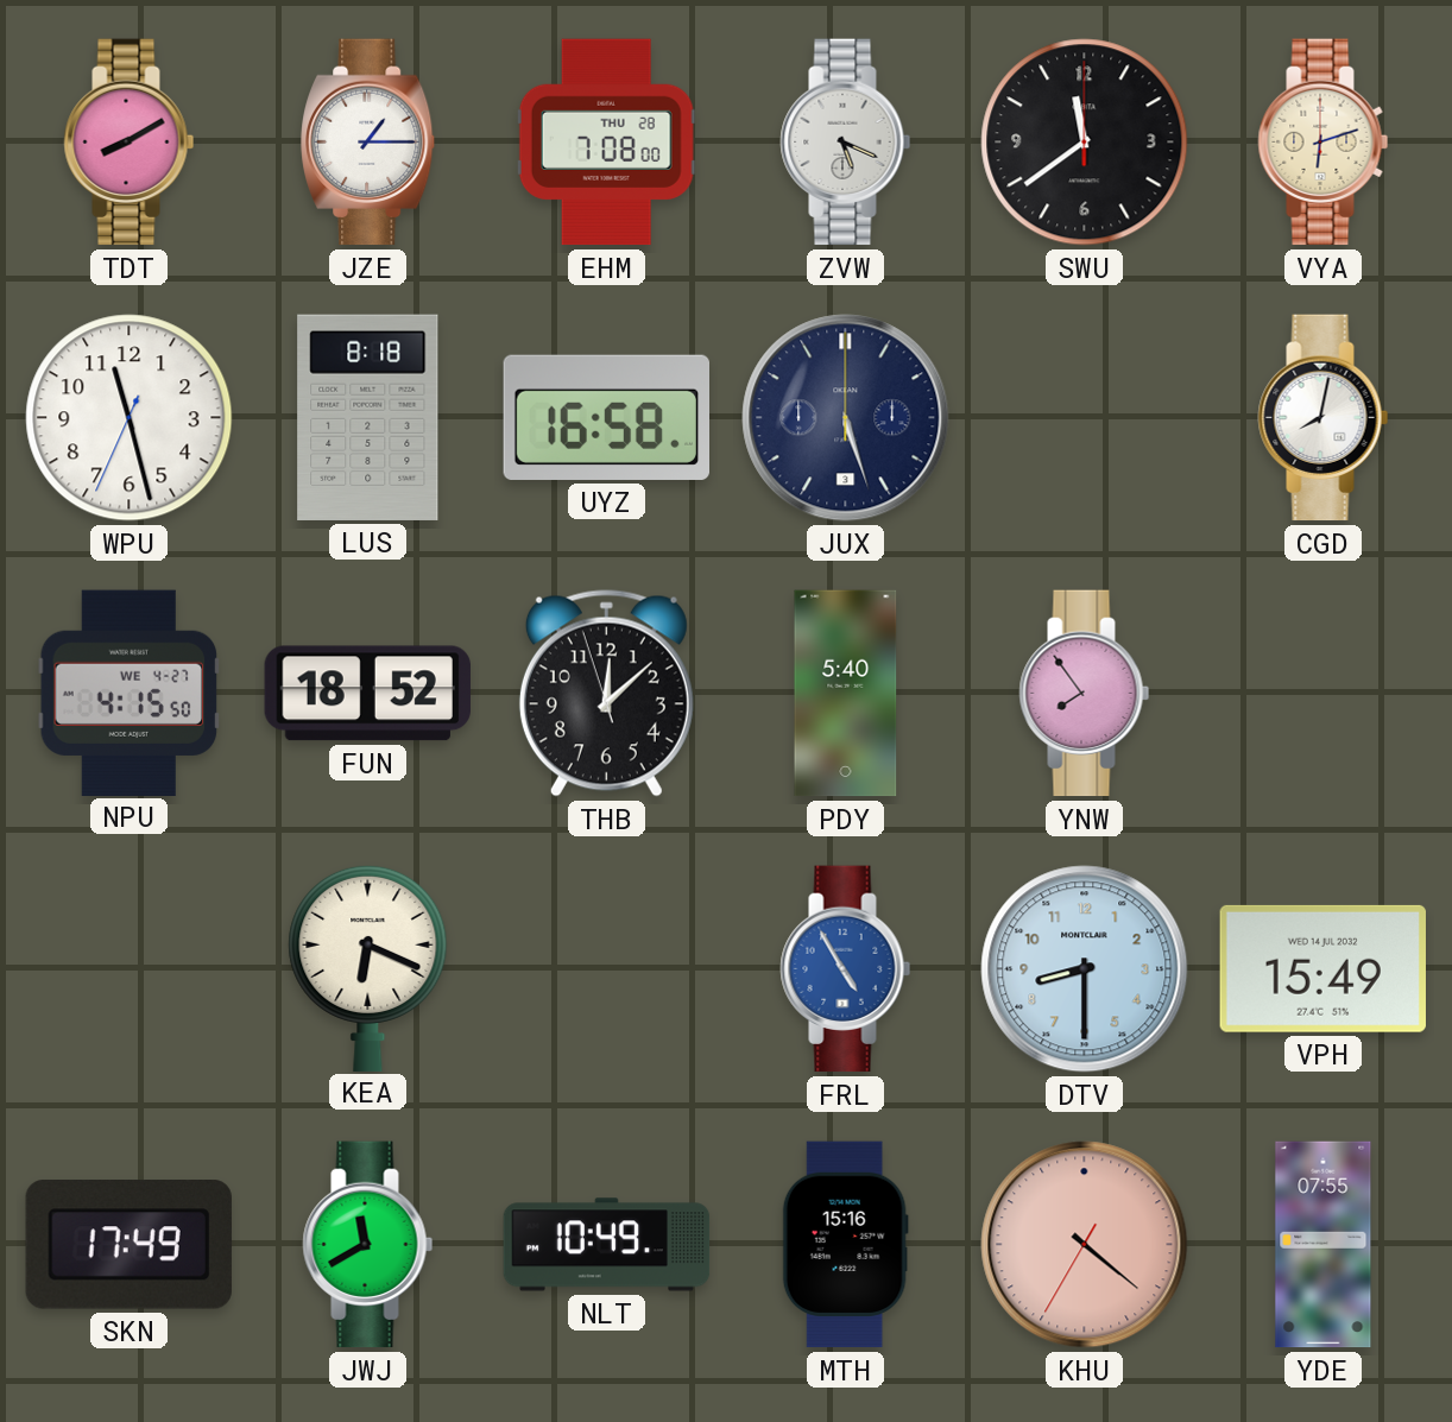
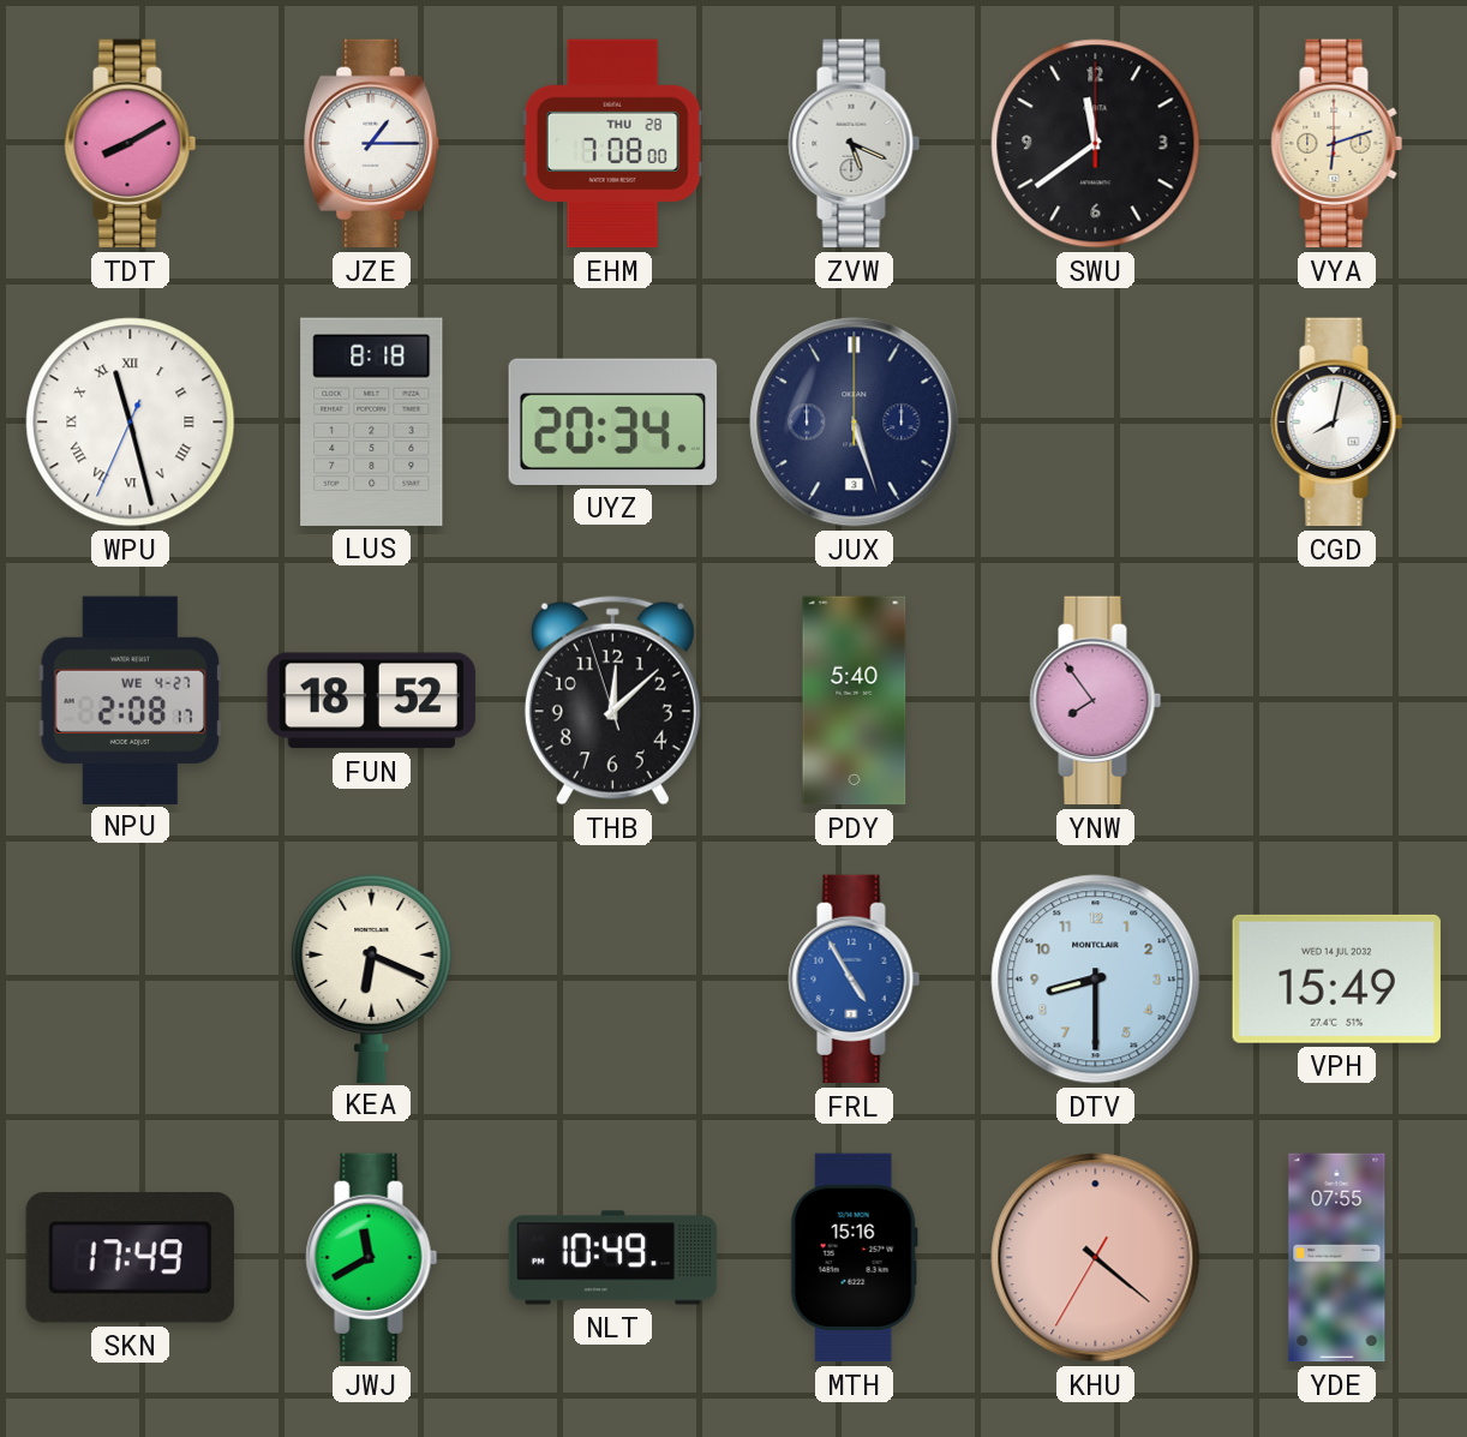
WPU numerals: Arabic -> Roman (131, 423)
UYZ: 16:58 -> 20:34 (612, 421)
NPU: 4:15 -> 2:08 (131, 700)
